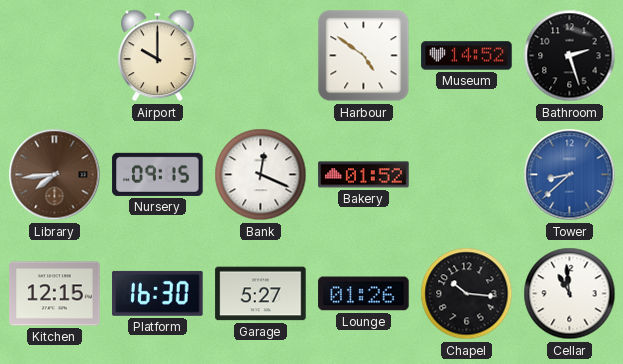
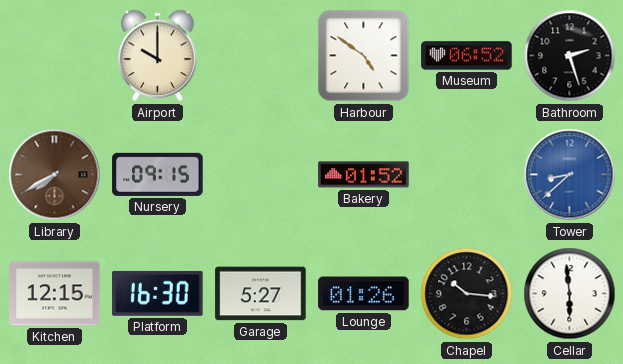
Museum: 14:52 -> 06:52 (467, 56)
Library: 7:44 -> 7:40 (55, 175)
Bank: 12:19 -> none (261, 175)
Cellar: 10:59 -> 5:59 (570, 294)
